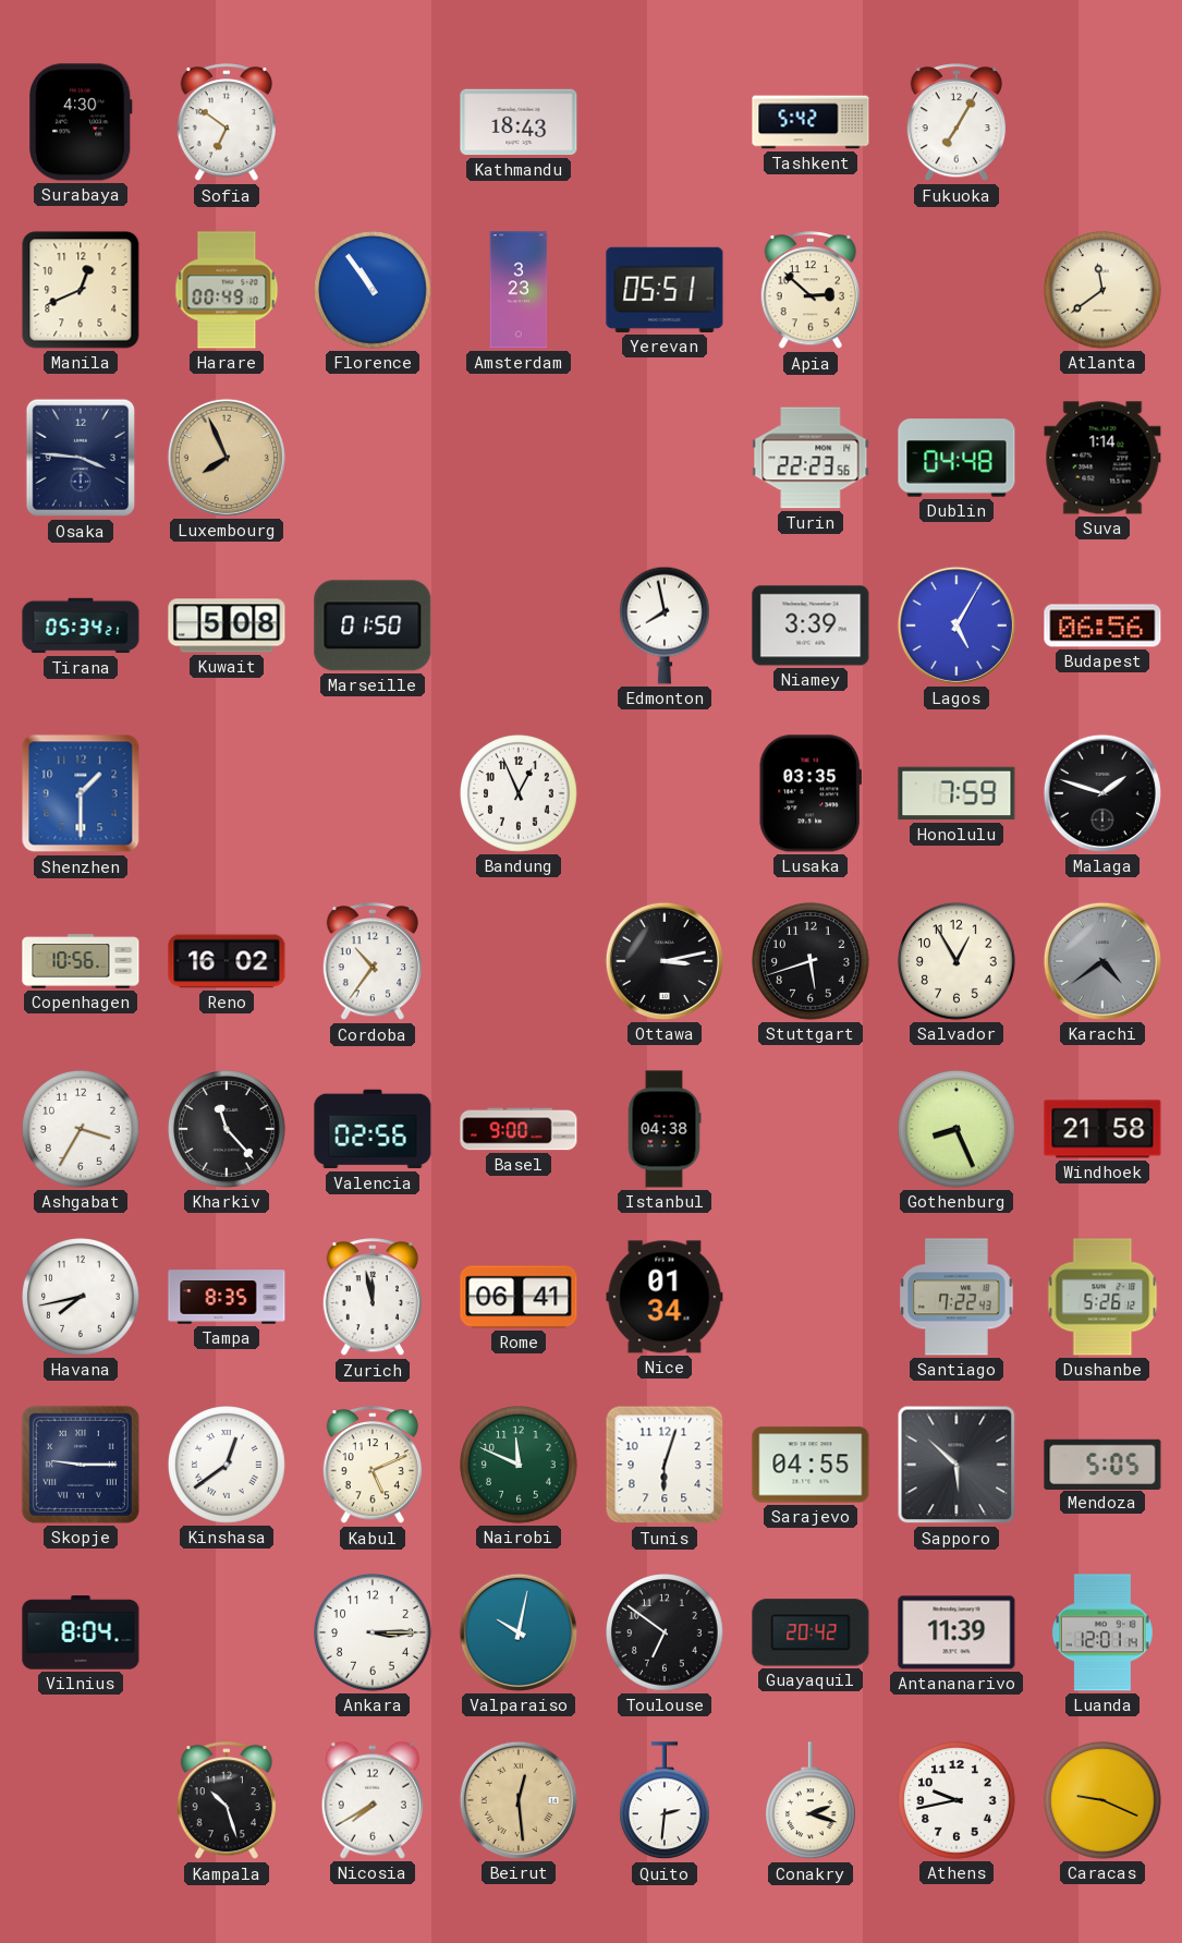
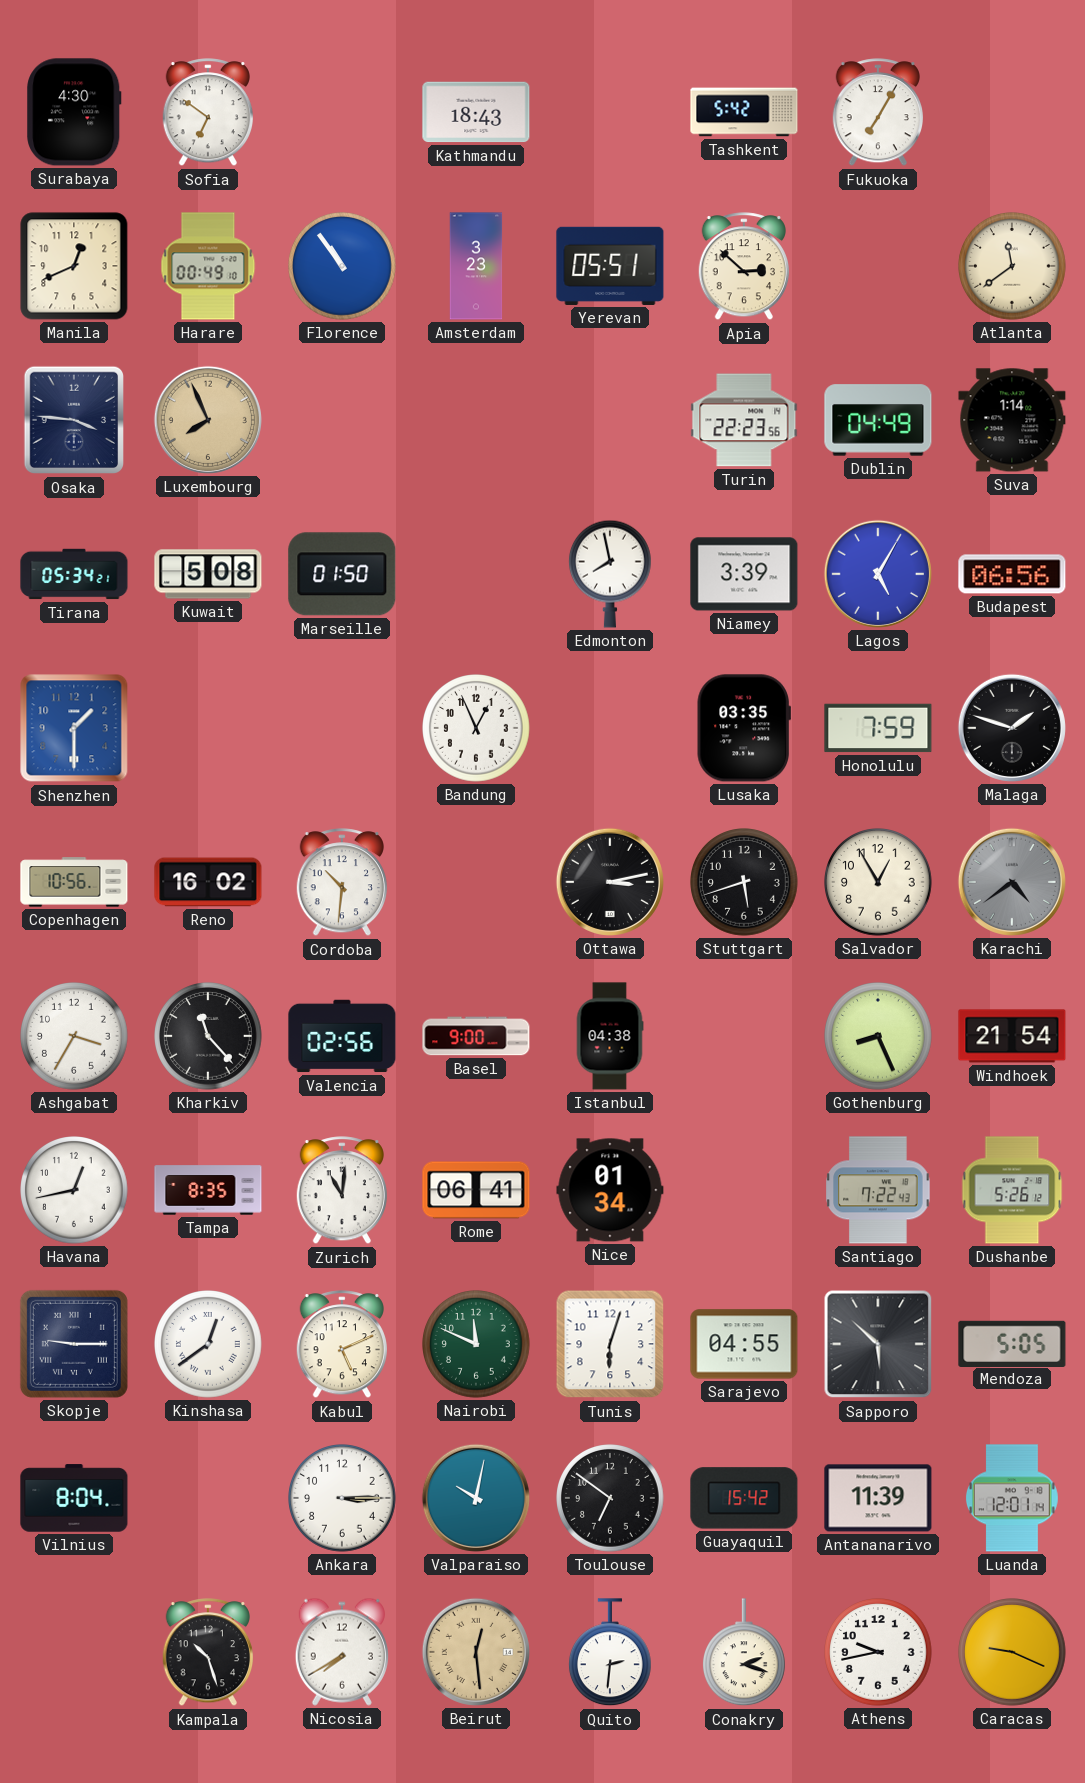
Dublin: 04:48 -> 04:49 (878, 420)
Cordoba: 10:36 -> 10:31 (341, 883)
Windhoek: 21:58 -> 21:54 (1012, 1036)
Havana: 7:43 -> 12:43 (75, 1191)
Zurich: 11:58 -> 11:01 (341, 1191)
Guayaquil: 20:42 -> 15:42 (744, 1498)
